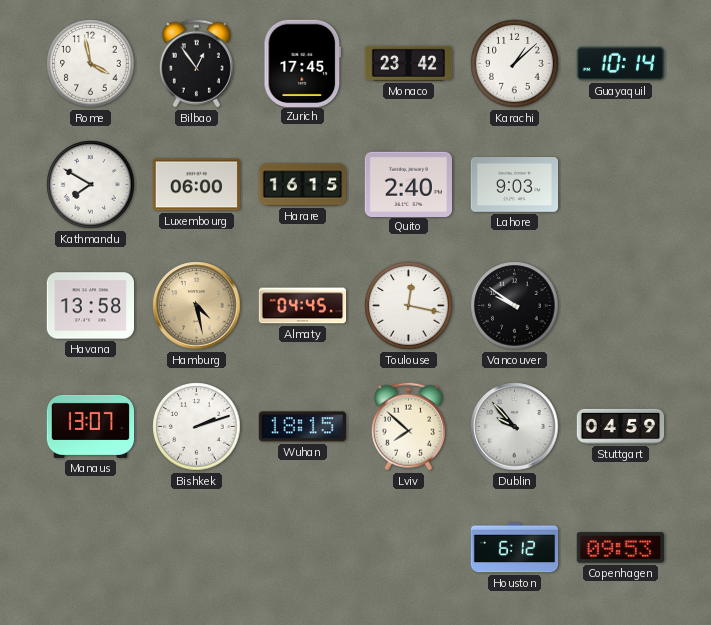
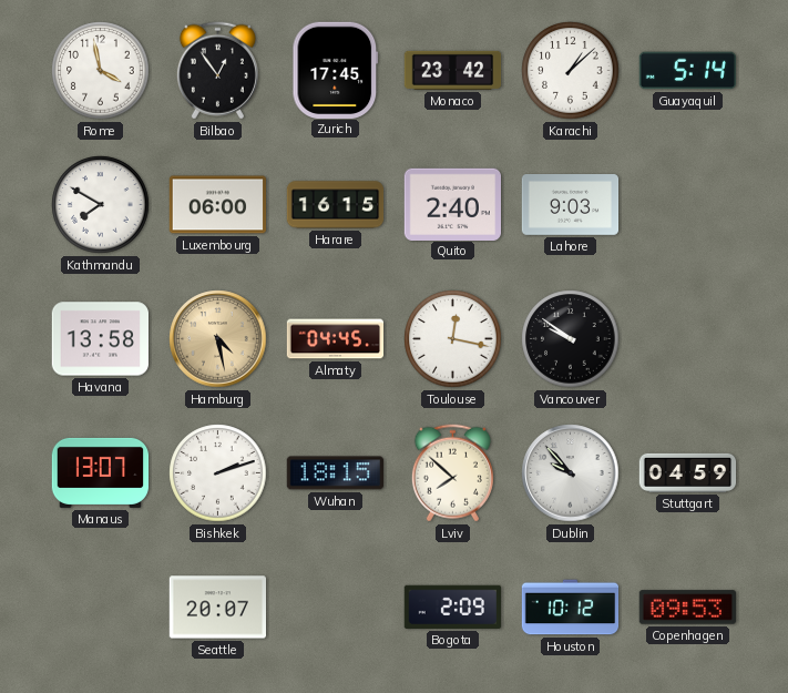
Guayaquil: 10:14 -> 5:14 (687, 71)
Seattle: none -> 20:07 (217, 608)
Bogota: none -> 2:09 (452, 607)
Houston: 6:12 -> 10:12 (571, 608)
